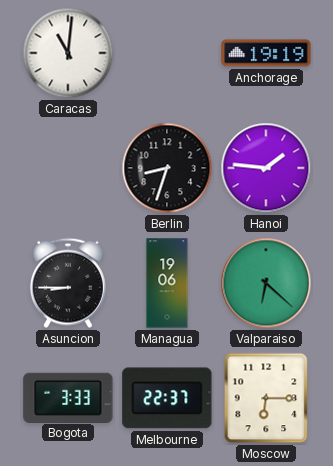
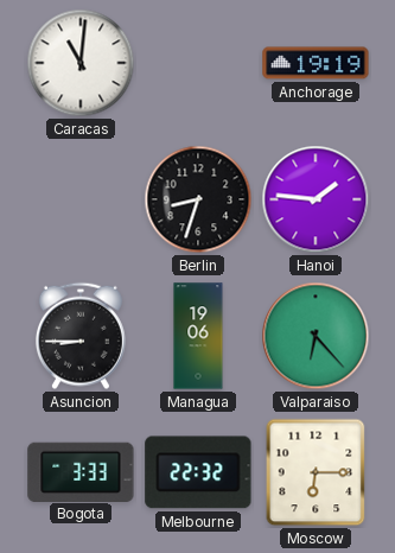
Valparaiso: 6:22 -> 6:23 (316, 336)
Melbourne: 22:37 -> 22:32 (198, 472)
